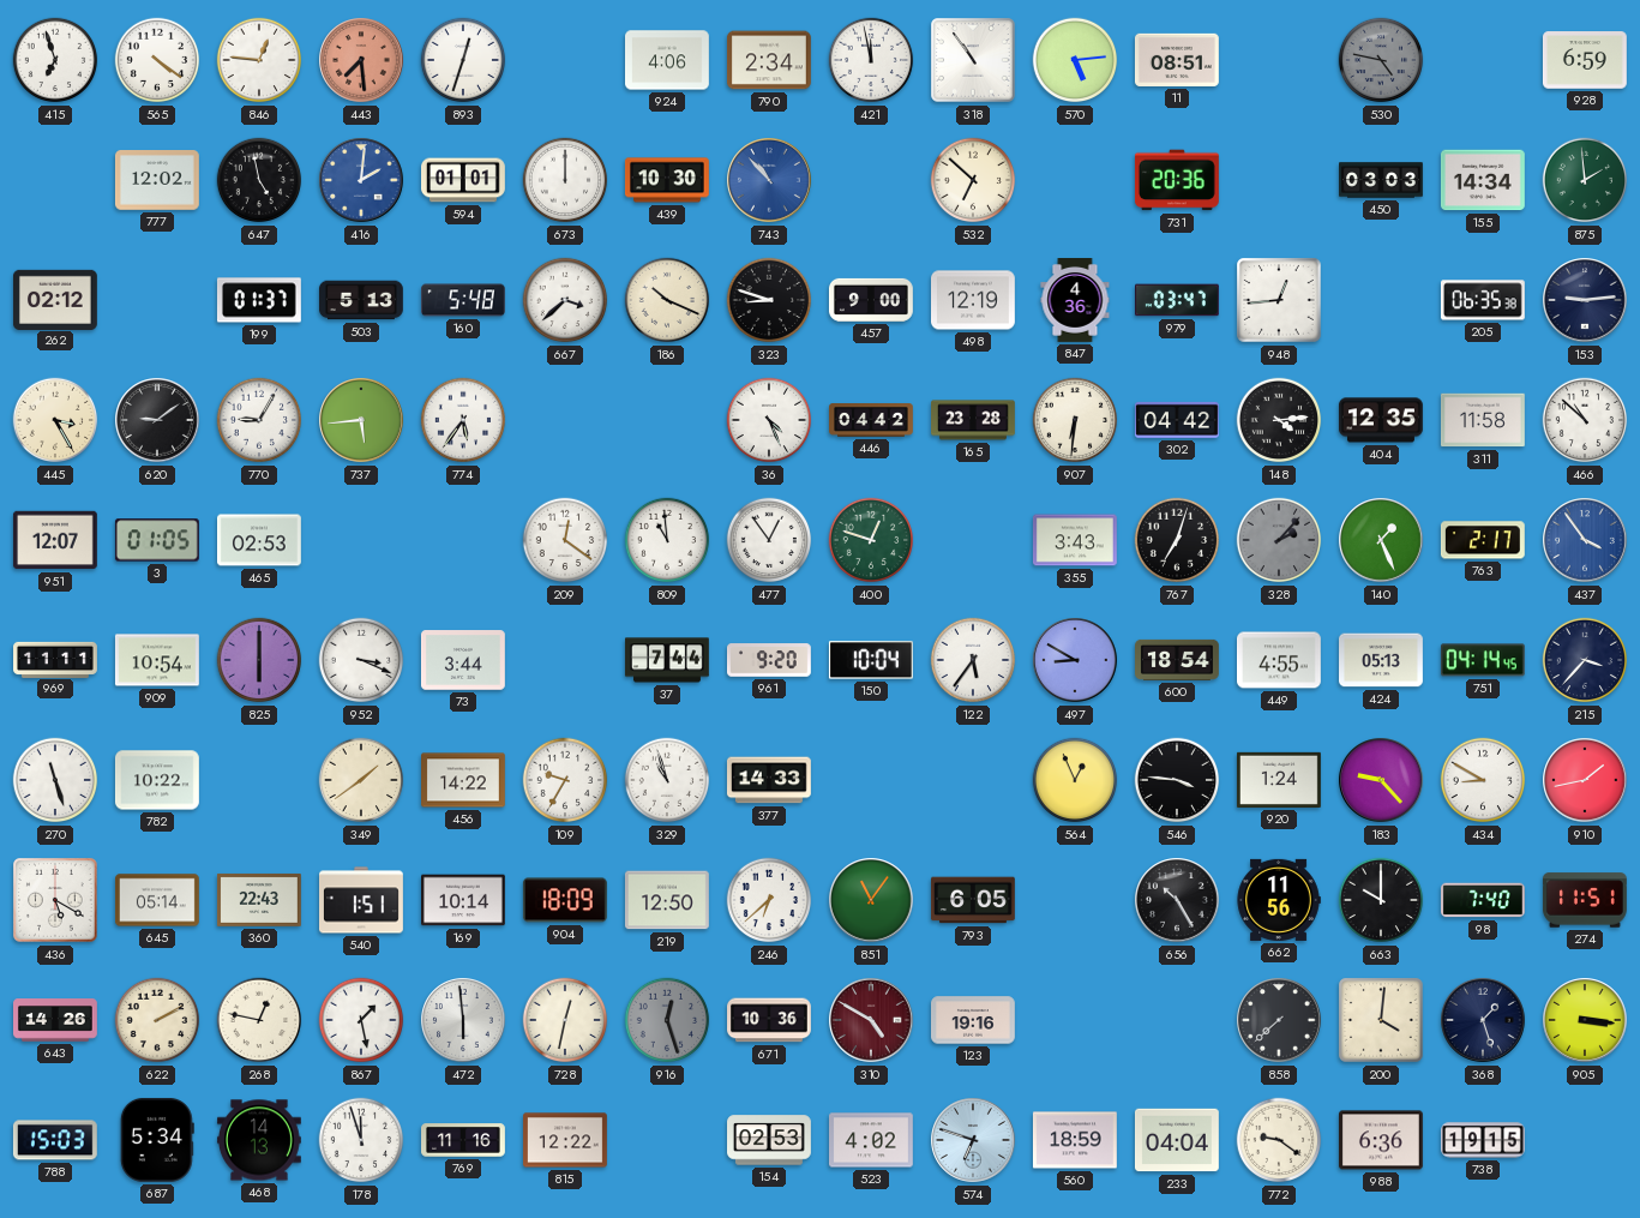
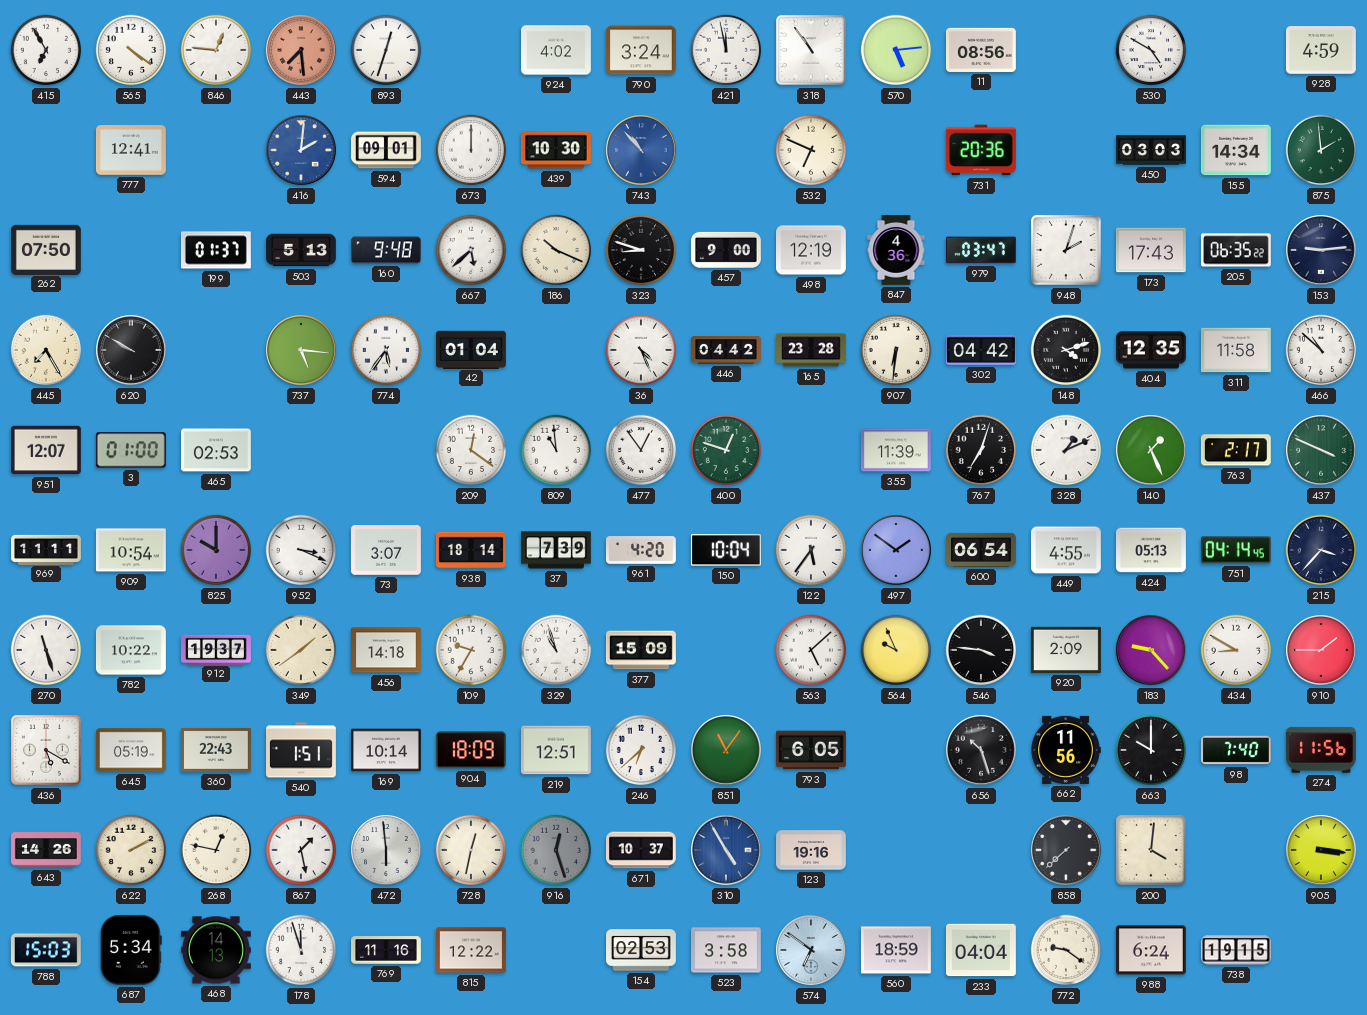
415: 6:57 -> 6:55 (46, 50)
924: 4:06 -> 4:02 (557, 50)
790: 2:34 -> 3:24 (642, 50)
11: 08:51 -> 08:56 (981, 50)
530: 4:47 -> 4:50 (1151, 50)
530 dial: grey -> white (1151, 50)
928: 6:59 -> 4:59 (1321, 50)
777: 12:02 -> 12:41 (131, 151)
647: 4:58 -> none (259, 180)
594: 01:01 -> 09:01 (387, 150)
532: 6:52 -> 6:49 (811, 150)
262: 02:12 -> 07:50 (47, 249)
160: 5:48 -> 9:48 (387, 250)
667: 3:38 -> 5:38 (471, 250)
948: 12:44 -> 2:03 (1066, 250)
173: none -> 17:43 (1151, 250)
205: 06:35:38 -> 06:35:22 (1236, 250)
445: 3:25 -> 7:25 (46, 350)
620: 9:09 -> 9:50 (131, 350)
770: 9:05 -> none (259, 420)
737: 5:44 -> 5:16 (301, 350)
42: none -> 01:04 (471, 349)
148: 4:14 -> 4:12 (1066, 350)
3: 01:05 -> 01:00 (131, 450)
355: 3:43 -> 11:39 (896, 450)
328: 2:07 -> 1:11 (1066, 450)
328 dial: grey -> white (1066, 450)
437: 3:54 -> 3:49 (1321, 450)
437 dial: blue -> green (1321, 450)
825: 6:00 -> 10:00 (216, 550)
73: 3:44 -> 3:07 (386, 550)
938: none -> 18:14 (472, 550)
37: 7:44 -> 7:39 (556, 550)
961: 9:20 -> 4:20 (642, 550)
497: 8:50 -> 1:51 (896, 550)
600: 18:54 -> 06:54 (982, 550)
912: none -> 19:37 (217, 649)
456: 14:22 -> 14:18 (387, 650)
377: 14:33 -> 15:09 (641, 650)
563: none -> 5:08 (811, 650)
564: 12:56 -> 9:56 (896, 650)
920: 1:24 -> 2:09 (1066, 650)
910: 1:43 -> 1:45 (1321, 650)
645: 05:14 -> 05:19 (132, 750)
219: 12:50 -> 12:51 (556, 750)
656: 10:25 -> 10:27 (981, 750)
274: 11:51 -> 11:56 (1321, 750)
671: 10:36 -> 10:37 (642, 850)
310: 4:50 -> 4:55 (726, 850)
310 dial: burgundy -> blue (726, 850)
368: 1:27 -> none (1483, 1020)
523: 4:02 -> 3:58 (727, 950)
574: 6:48 -> 6:51 (811, 950)
988: 6:36 -> 6:24 (1151, 950)
